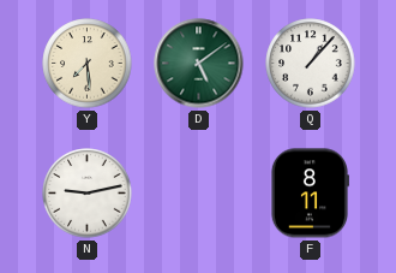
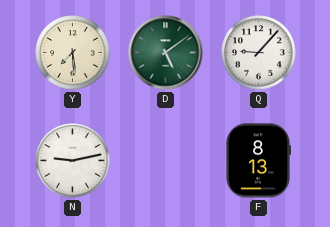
Q: 1:07 -> 9:07 (259, 53)
F: 8:11 -> 8:13 (257, 161)
